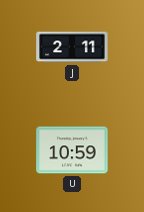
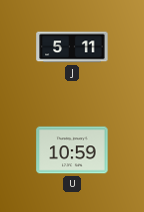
J: 2:11 -> 5:11 (72, 47)
